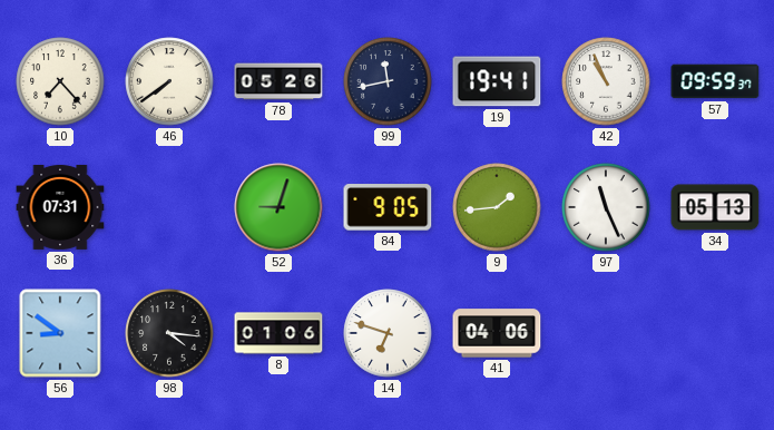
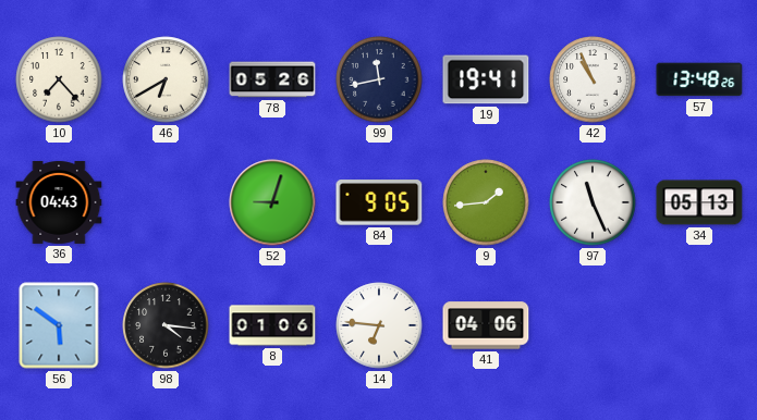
46: 7:39 -> 6:40 (166, 79)
57: 09:59 -> 13:48 (699, 79)
36: 07:31 -> 04:43 (59, 202)
56: 8:51 -> 5:51 (59, 325)
14: 6:48 -> 6:46 (379, 325)
